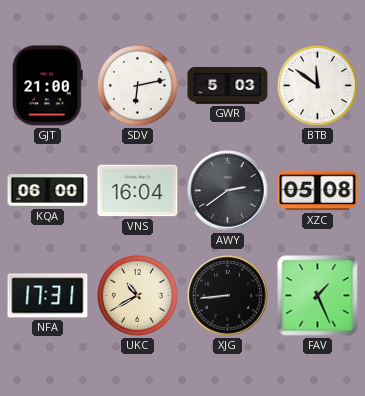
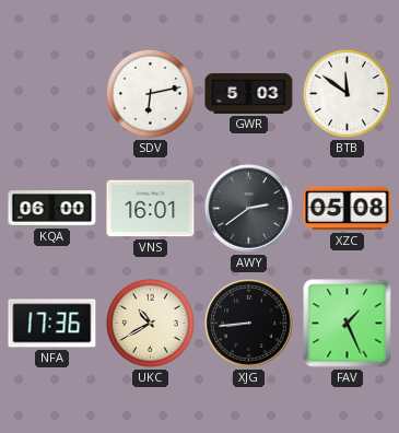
GJT: 21:00 -> none (47, 86)
VNS: 16:04 -> 16:01 (151, 209)
NFA: 17:31 -> 17:36 (52, 324)
